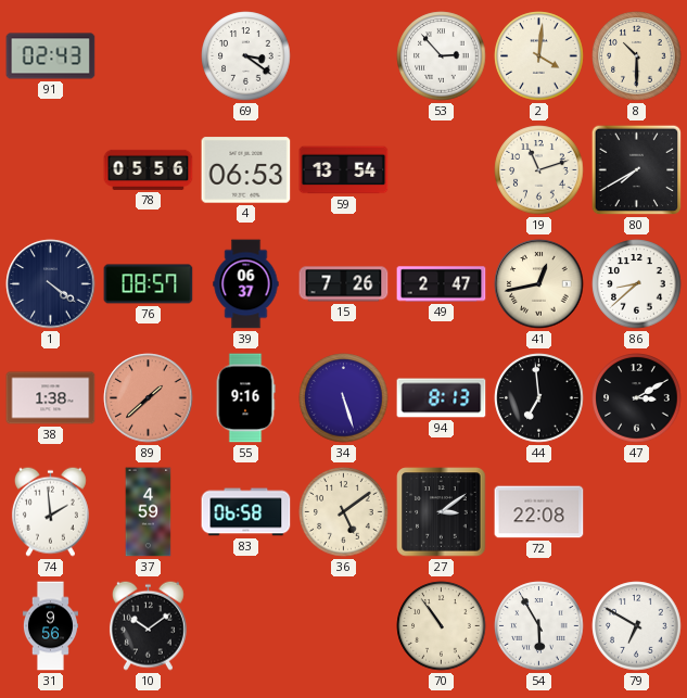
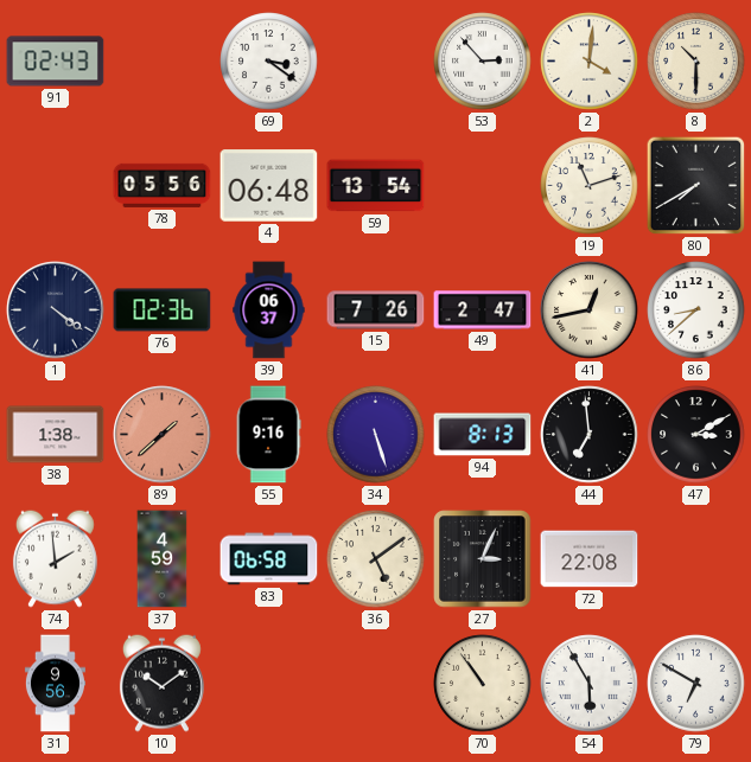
4: 06:53 -> 06:48 (269, 186)
76: 08:57 -> 02:36 (163, 310)
27: 3:09 -> 3:04 (483, 559)
